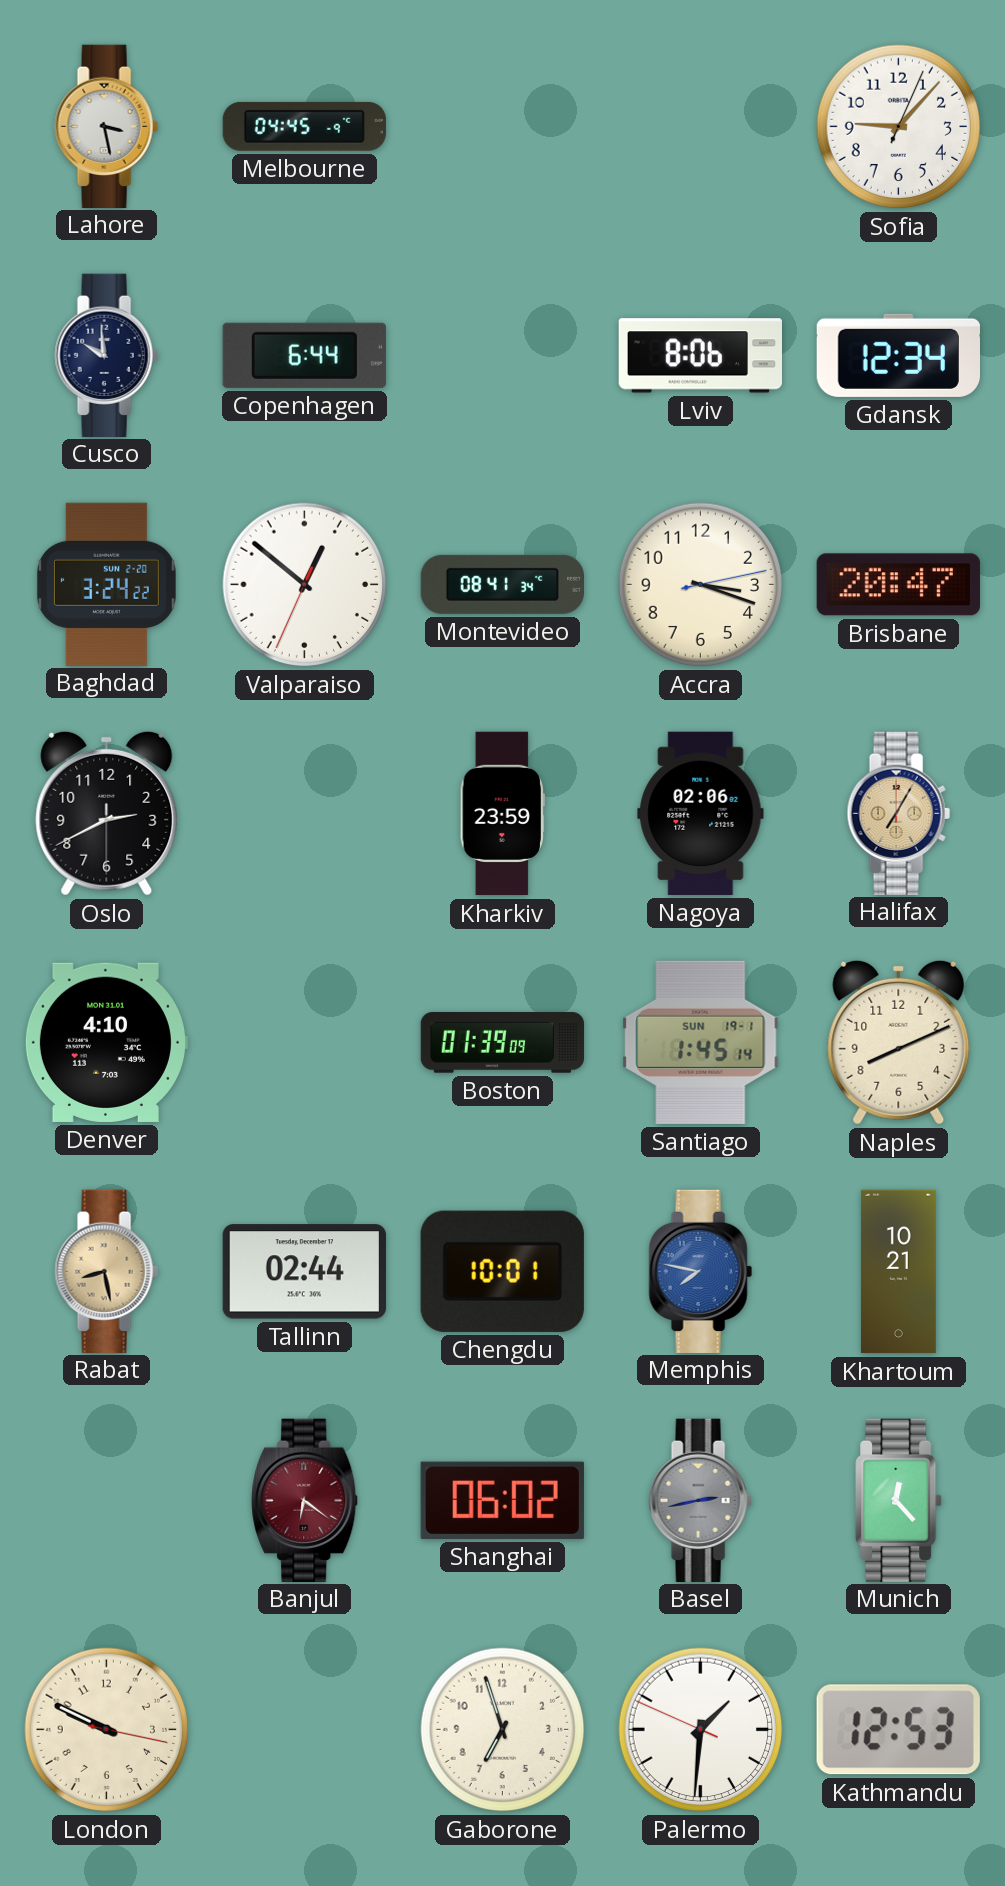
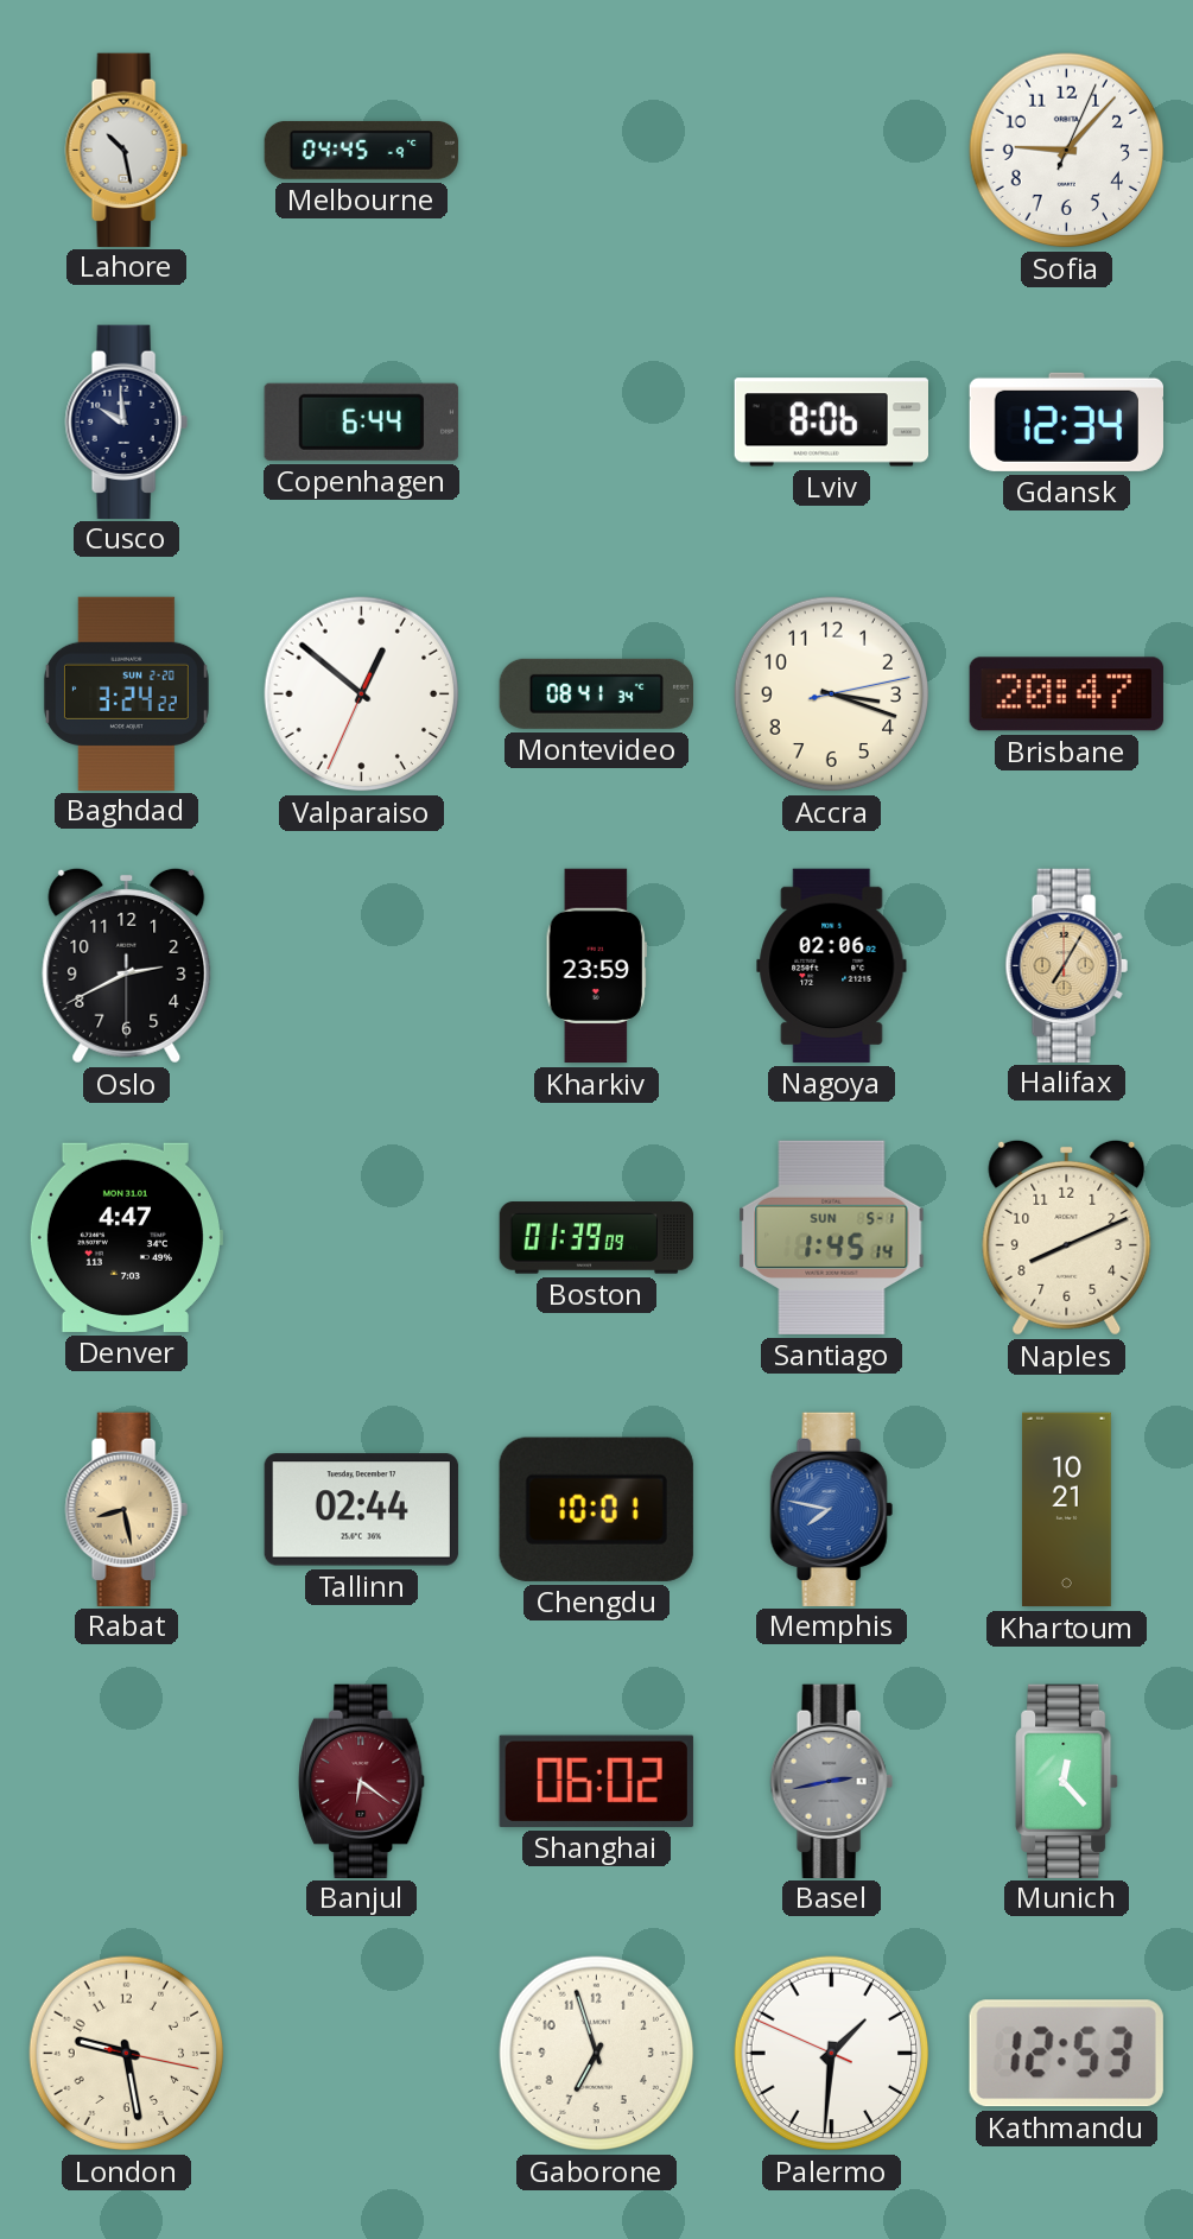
Lahore: 3:28 -> 10:28 (126, 150)
Denver: 4:10 -> 4:47 (126, 1237)
Santiago date: SUN 19-1 -> SUN 5-1 (832, 1237)
London: 9:49 -> 9:28 (127, 2054)
